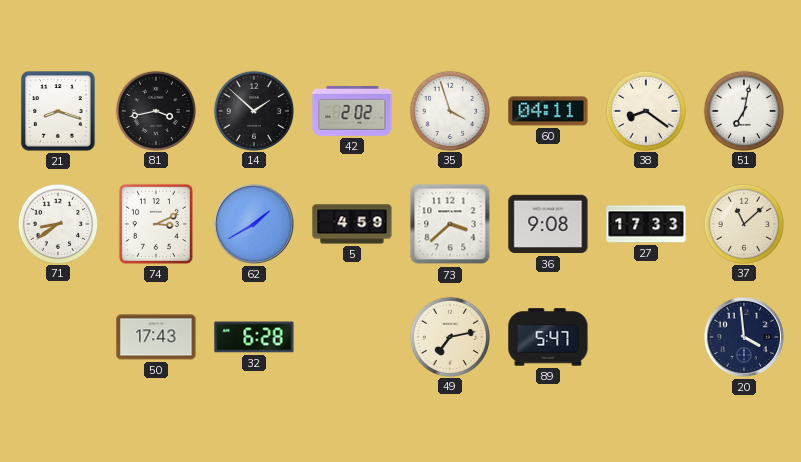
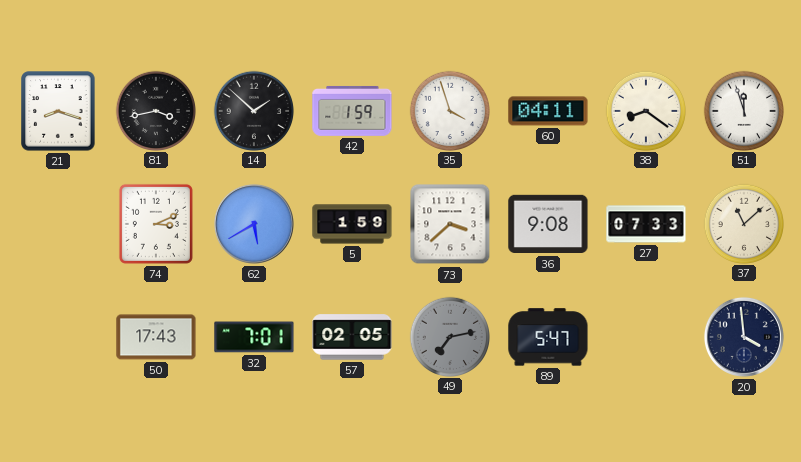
42: 2:02 -> 1:59 (352, 111)
51: 7:02 -> 11:57 (743, 110)
71: 8:39 -> none (57, 223)
62: 1:40 -> 5:40 (254, 224)
5: 4:59 -> 1:59 (352, 224)
27: 17:33 -> 07:33 (646, 224)
32: 6:28 -> 7:01 (254, 337)
57: none -> 02:05 (352, 337)
49 dial: cream -> grey (449, 336)
